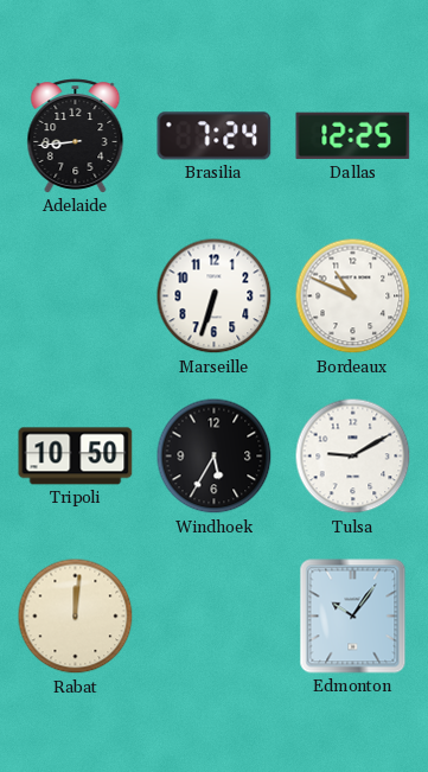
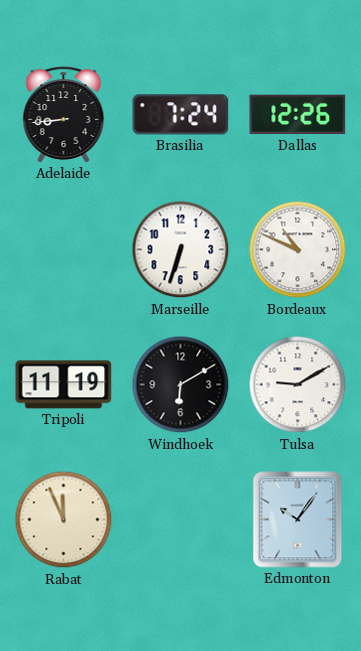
Dallas: 12:25 -> 12:26 (298, 115)
Tripoli: 10:50 -> 11:19 (64, 385)
Windhoek: 5:35 -> 6:10 (181, 385)
Rabat: 12:01 -> 11:56 (64, 520)
